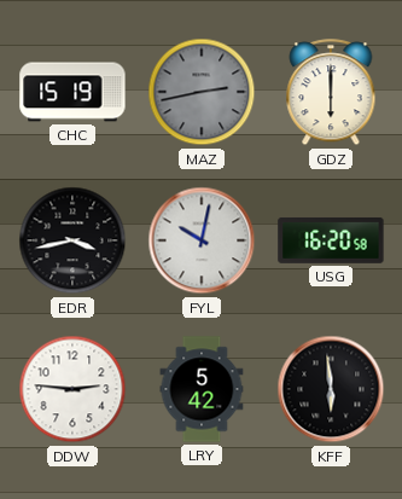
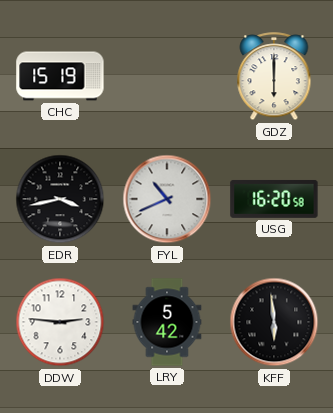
MAZ: 2:43 -> none (202, 92)
FYL: 10:02 -> 10:41 (167, 199)
